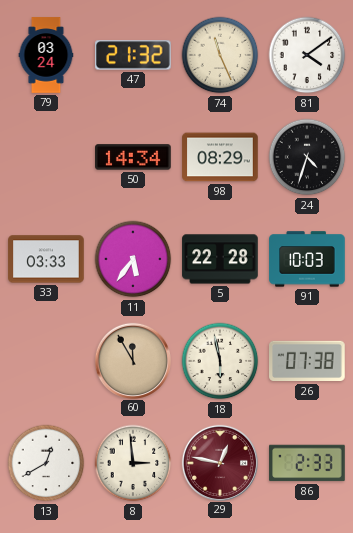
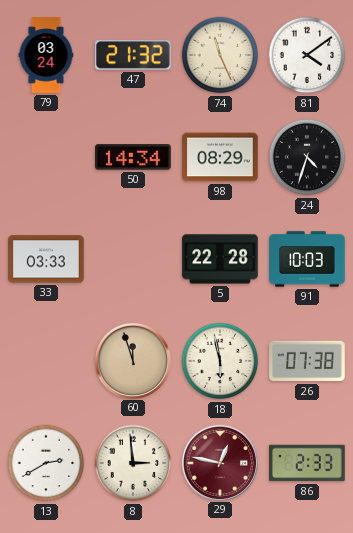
11: 5:36 -> none (133, 259)
60: 11:55 -> 11:57 (132, 360)
13: 12:40 -> 2:40 (46, 463)
